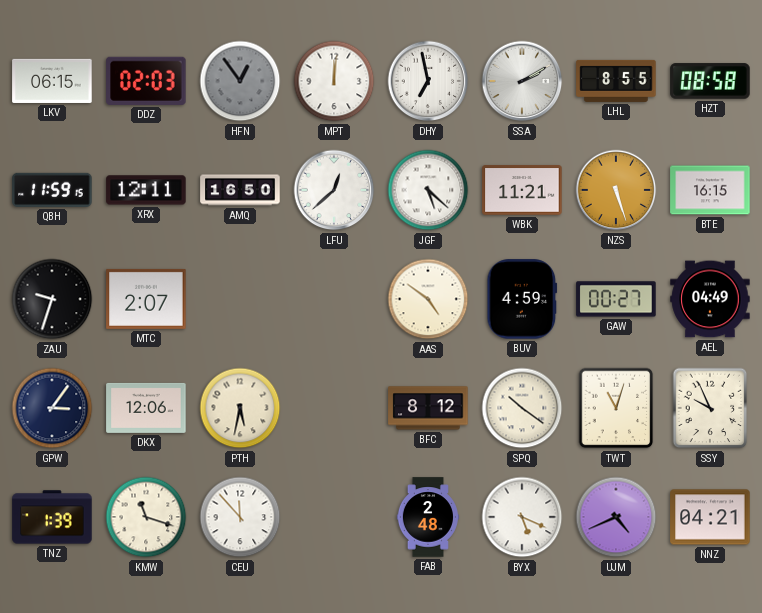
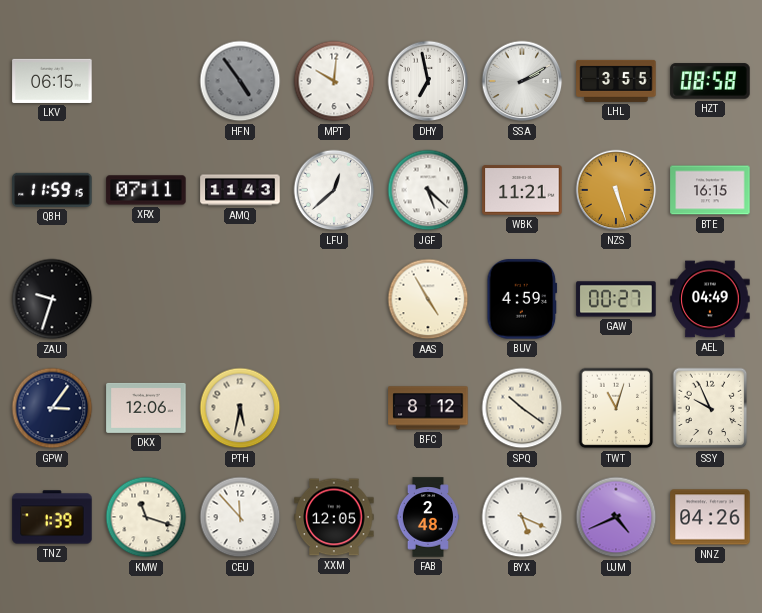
DDZ: 02:03 -> none (146, 81)
HFN: 12:54 -> 4:54 (240, 81)
MPT: 12:01 -> 10:01 (334, 81)
LHL: 8:55 -> 3:55 (616, 81)
XRX: 12:11 -> 07:11 (146, 190)
AMQ: 16:50 -> 11:43 (240, 190)
MTC: 2:07 -> none (146, 299)
AAS: 4:51 -> 4:55 (428, 299)
XXM: none -> 12:05 (334, 517)
NNZ: 04:21 -> 04:26 (710, 517)
